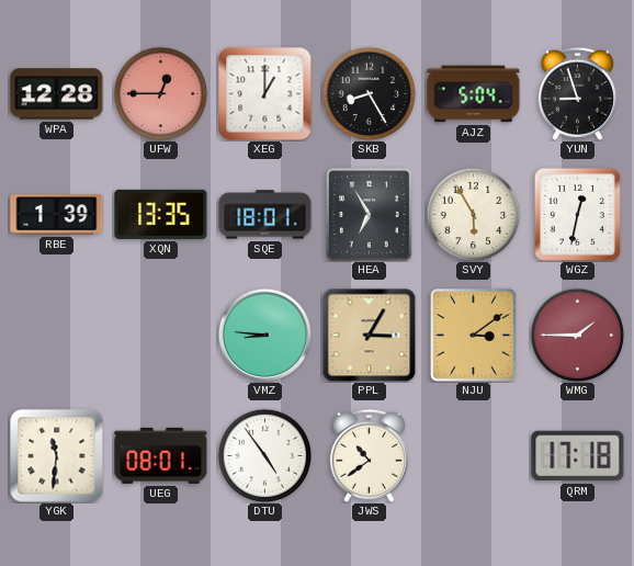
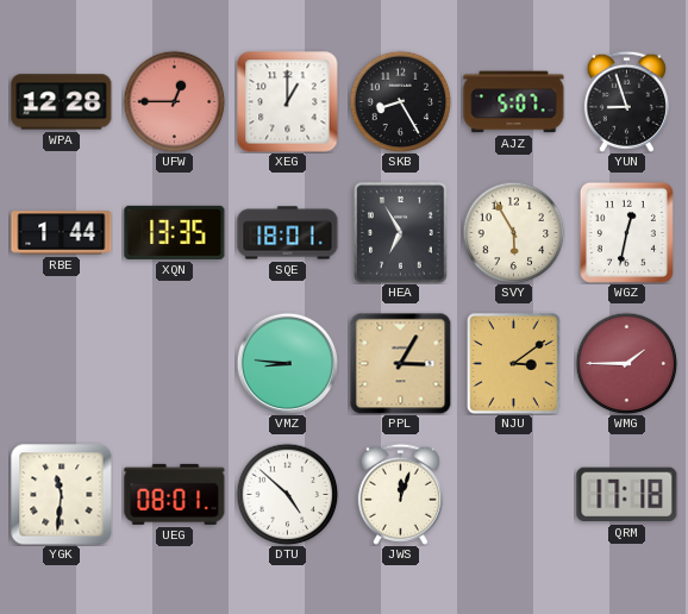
AJZ: 5:04 -> 5:07 (514, 102)
RBE: 1:39 -> 1:44 (62, 233)
DTU: 4:54 -> 4:52 (287, 494)
JWS: 10:39 -> 12:03 (400, 494)
